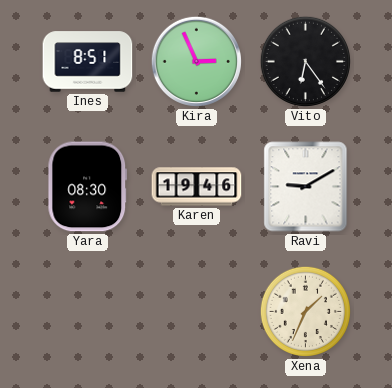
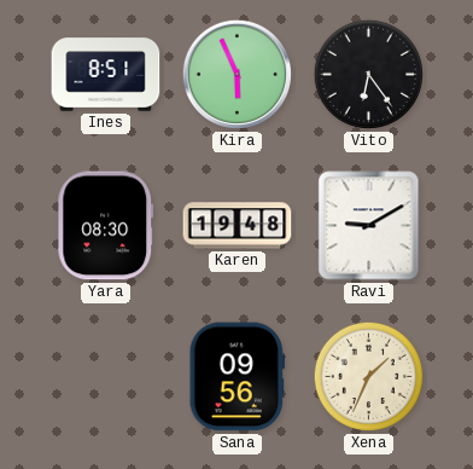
Kira: 2:56 -> 5:56 (237, 74)
Karen: 19:46 -> 19:48 (238, 226)
Sana: none -> 09:56 (237, 377)
